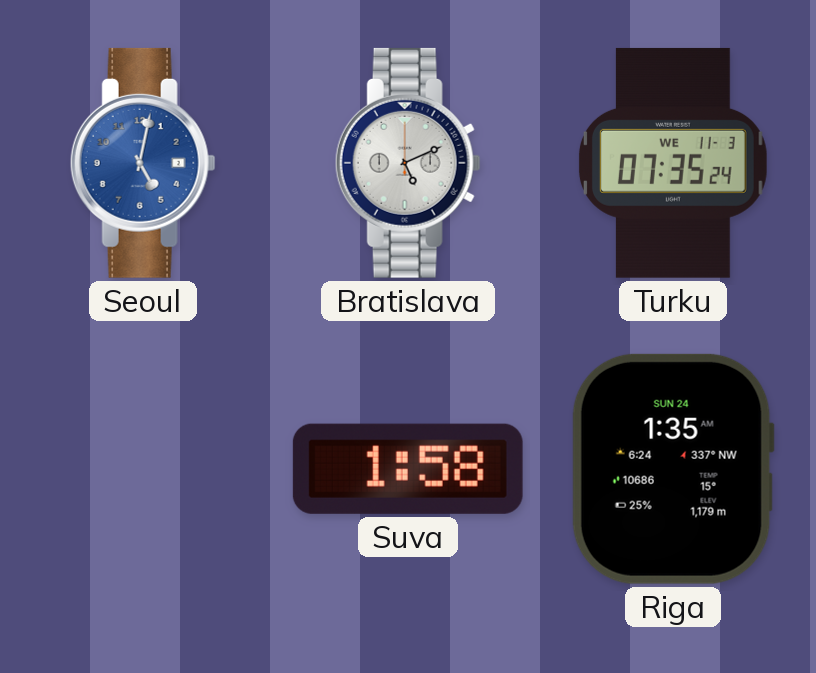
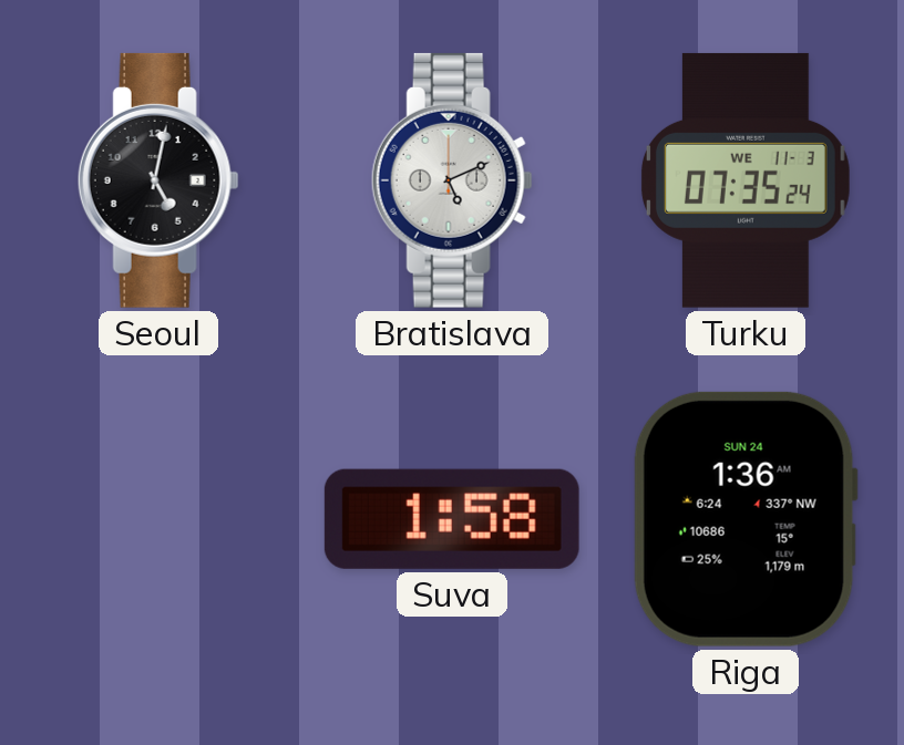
Seoul dial: blue -> black (158, 180)
Riga: 1:35 -> 1:36 (746, 519)
